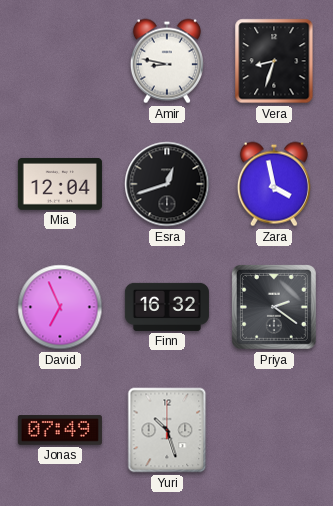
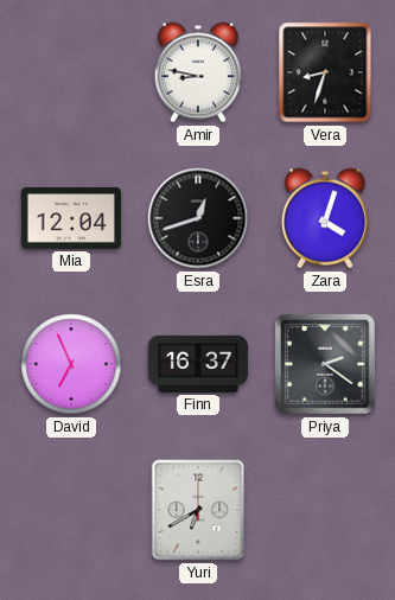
Zara: 3:58 -> 4:03 (325, 218)
Finn: 16:32 -> 16:37 (198, 364)
Jonas: 07:49 -> none (60, 430)
Yuri: 10:27 -> 6:40 (198, 510)
